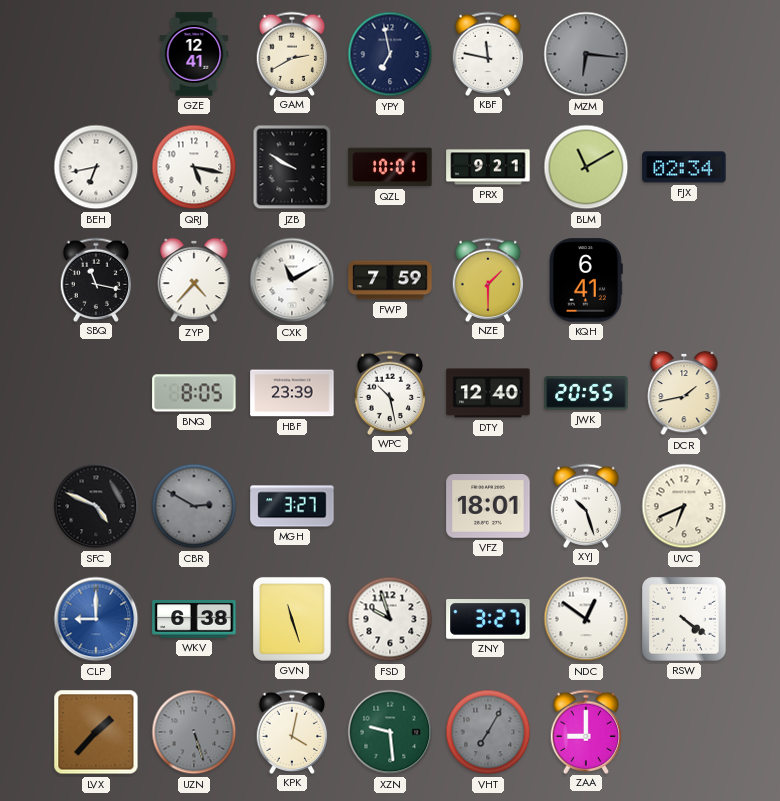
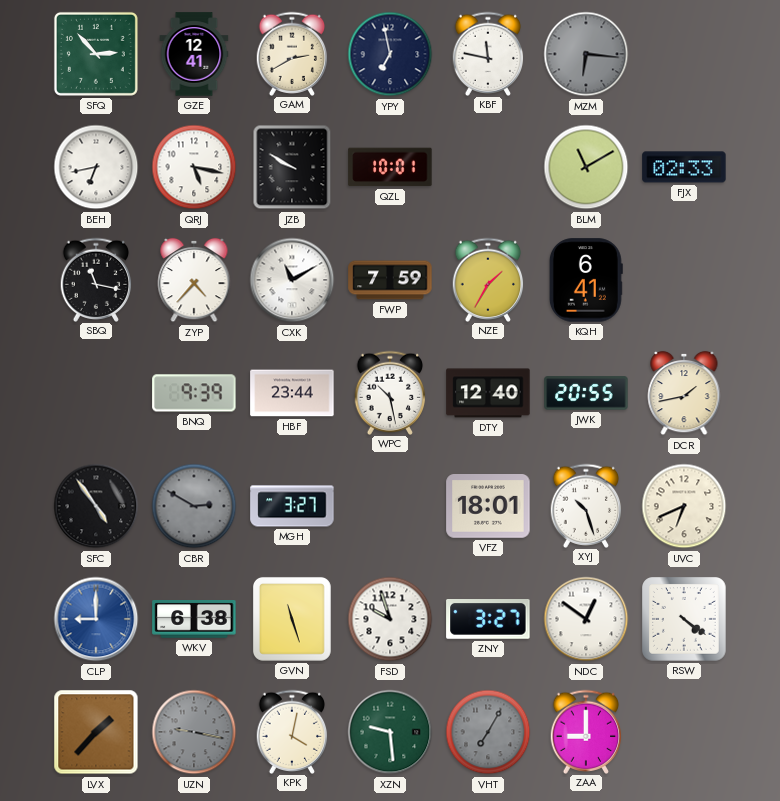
SFQ: none -> 2:53 (96, 54)
PRX: 9:21 -> none (488, 167)
FJX: 02:34 -> 02:33 (684, 167)
NZE: 1:30 -> 1:35 (488, 279)
BNQ: 8:05 -> 9:39 (194, 393)
HBF: 23:39 -> 23:44 (292, 393)
SFC: 4:49 -> 4:54 (96, 506)
UZN: 5:27 -> 9:17 (194, 732)
